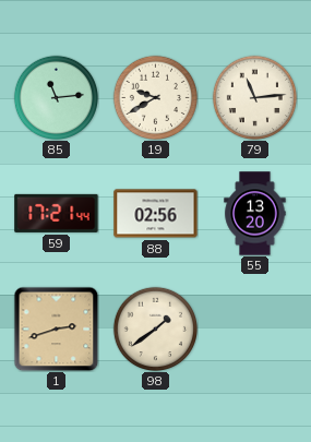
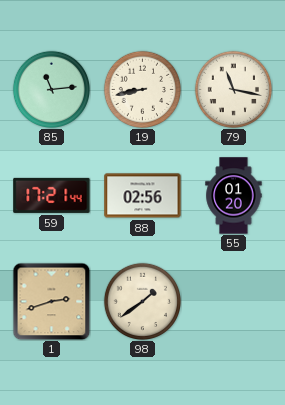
19: 9:40 -> 8:43 (142, 89)
79: 11:14 -> 11:17 (233, 89)
55: 13:20 -> 01:20 (234, 196)
